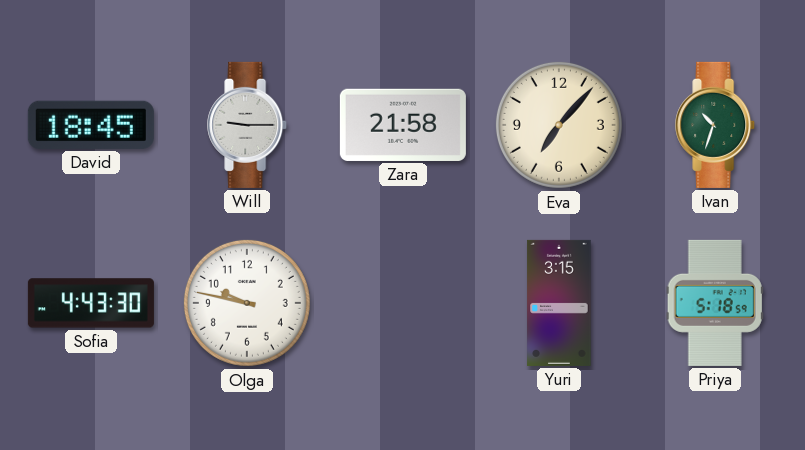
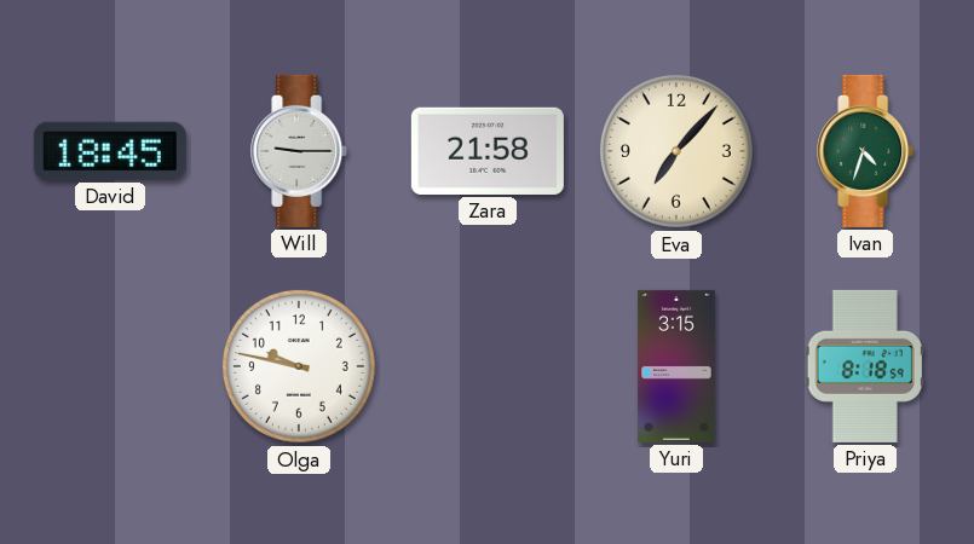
Ivan: 10:33 -> 4:33 (866, 151)
Sofia: 4:43 -> none (91, 303)
Priya: 5:18 -> 8:18 (865, 366)
